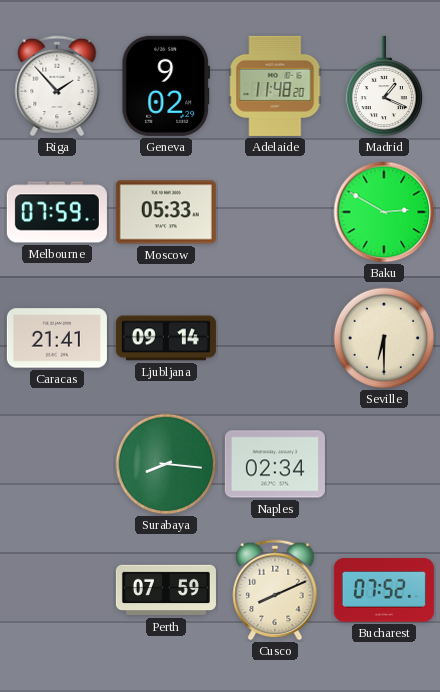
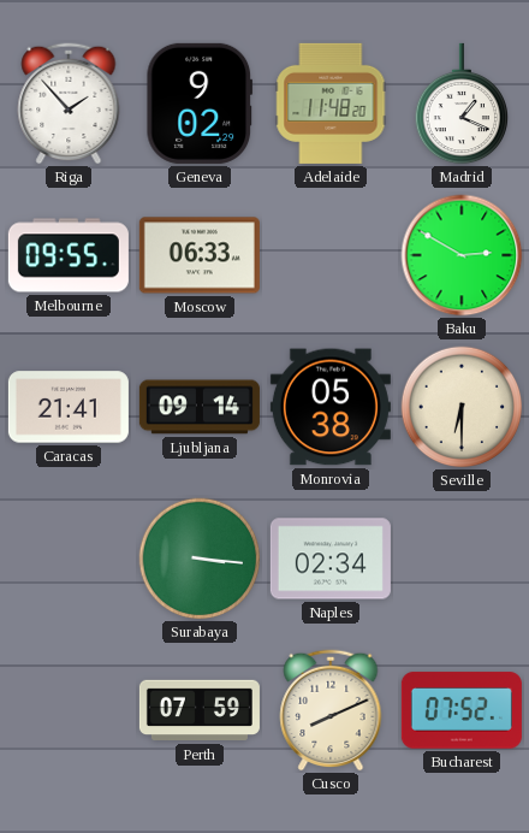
Melbourne: 07:59 -> 09:55 (69, 255)
Moscow: 05:33 -> 06:33 (200, 255)
Monrovia: none -> 05:38 (331, 407)
Surabaya: 8:16 -> 3:16 (200, 559)
